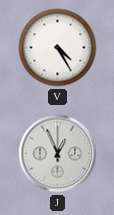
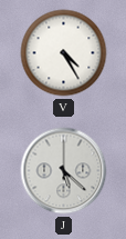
J: 12:56 -> 5:22 (64, 171)
